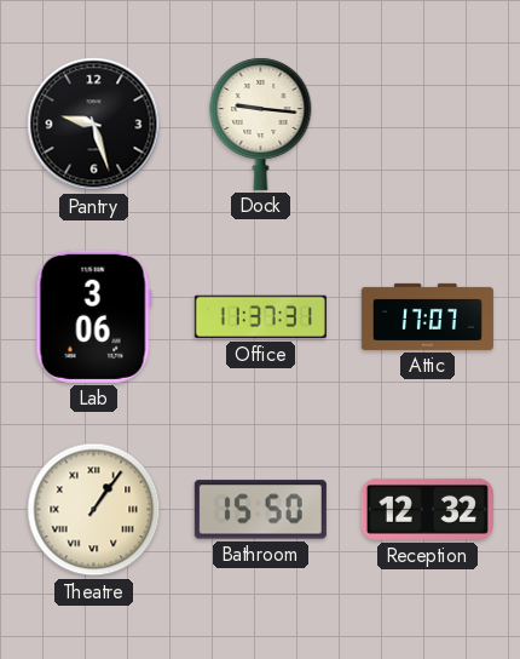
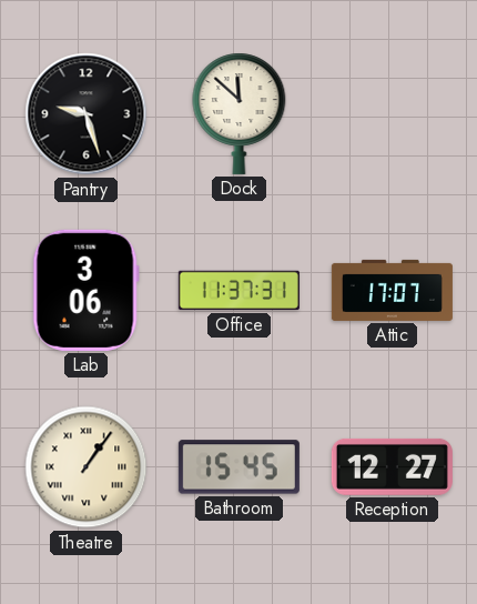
Dock: 9:16 -> 11:52 (240, 113)
Bathroom: 15:50 -> 15:45 (238, 467)
Reception: 12:32 -> 12:27 (392, 466)
